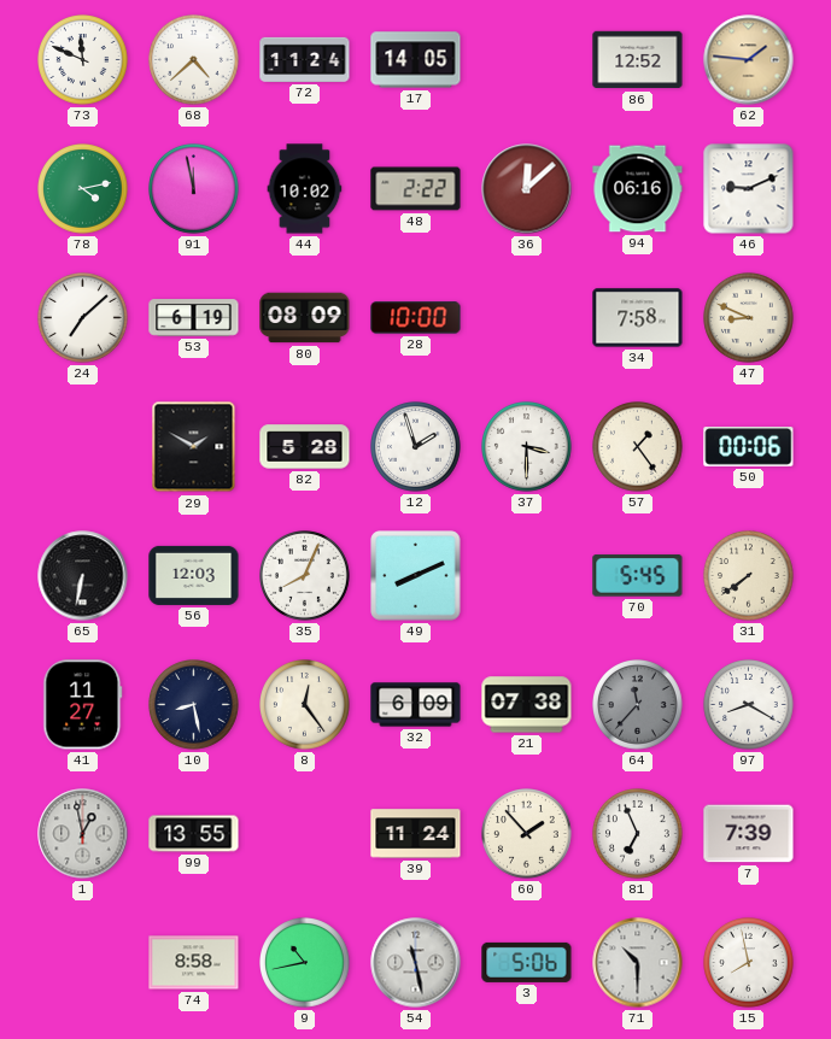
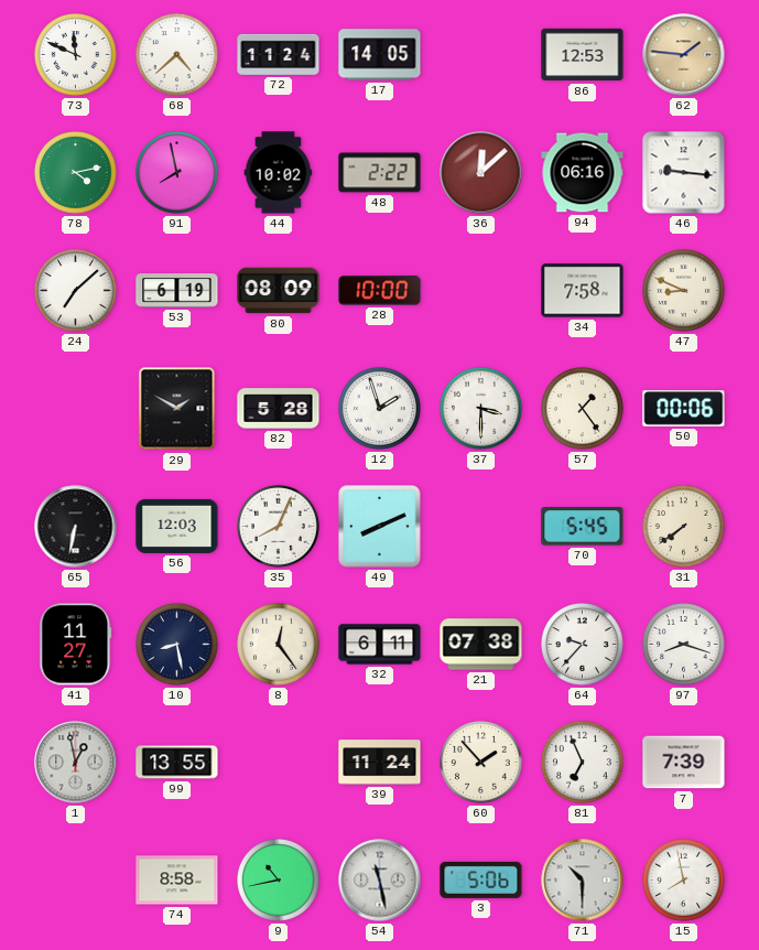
86: 12:52 -> 12:53 (583, 55)
91: 11:58 -> 7:58 (177, 173)
46: 9:11 -> 9:16 (684, 173)
32: 6:09 -> 6:11 (380, 645)
64: 11:37 -> 9:37 (583, 645)
64 dial: grey -> white (583, 645)
97: 8:20 -> 8:18 (684, 645)
